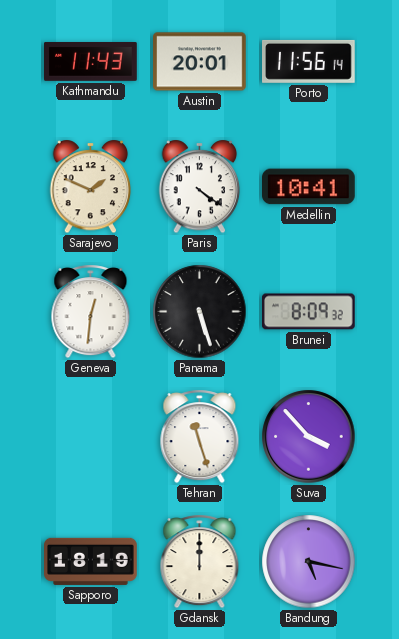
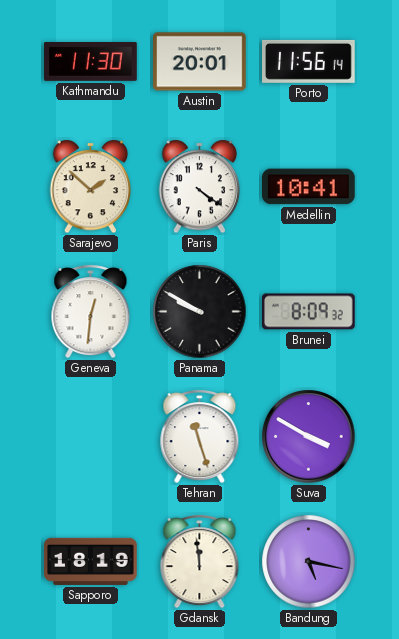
Kathmandu: 11:43 -> 11:30 (91, 62)
Sarajevo: 1:49 -> 1:52 (91, 187)
Panama: 5:27 -> 9:50 (200, 312)
Suva: 3:53 -> 3:50 (309, 437)
Gdansk: 12:00 -> 11:59 (200, 562)
